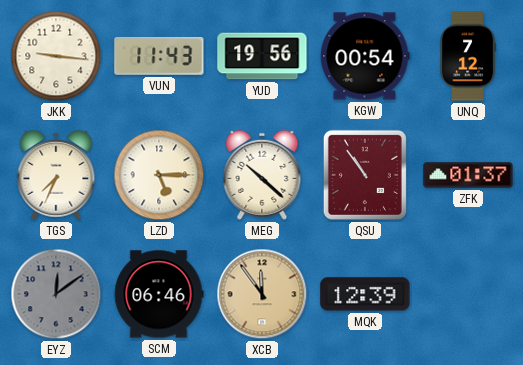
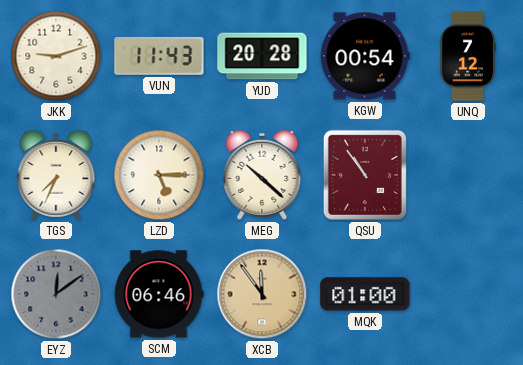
JKK: 9:16 -> 9:12 (56, 56)
YUD: 19:56 -> 20:28 (262, 56)
ZFK: 01:37 -> none (468, 175)
MQK: 12:39 -> 01:00 (365, 294)
